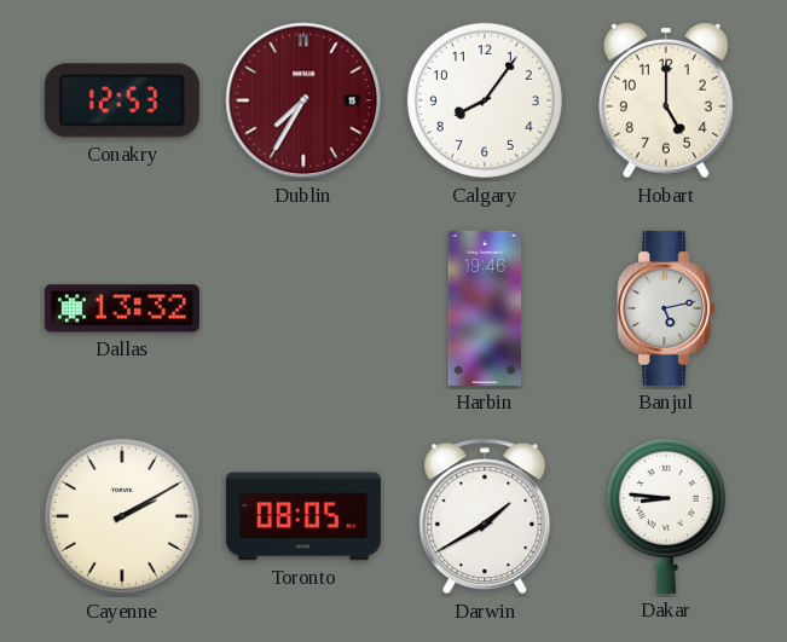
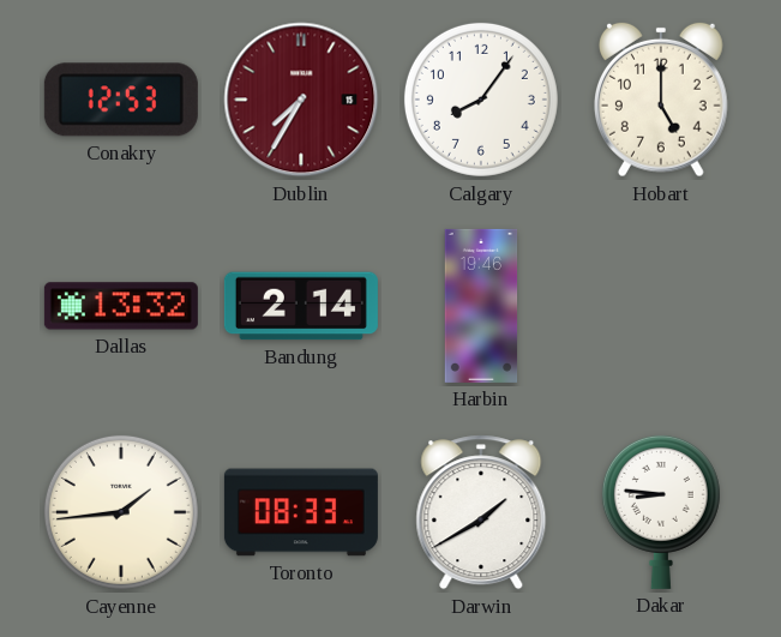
Bandung: none -> 2:14 (301, 306)
Banjul: 5:13 -> none (666, 308)
Cayenne: 2:10 -> 1:44 (121, 512)
Toronto: 08:05 -> 08:33 (301, 512)
